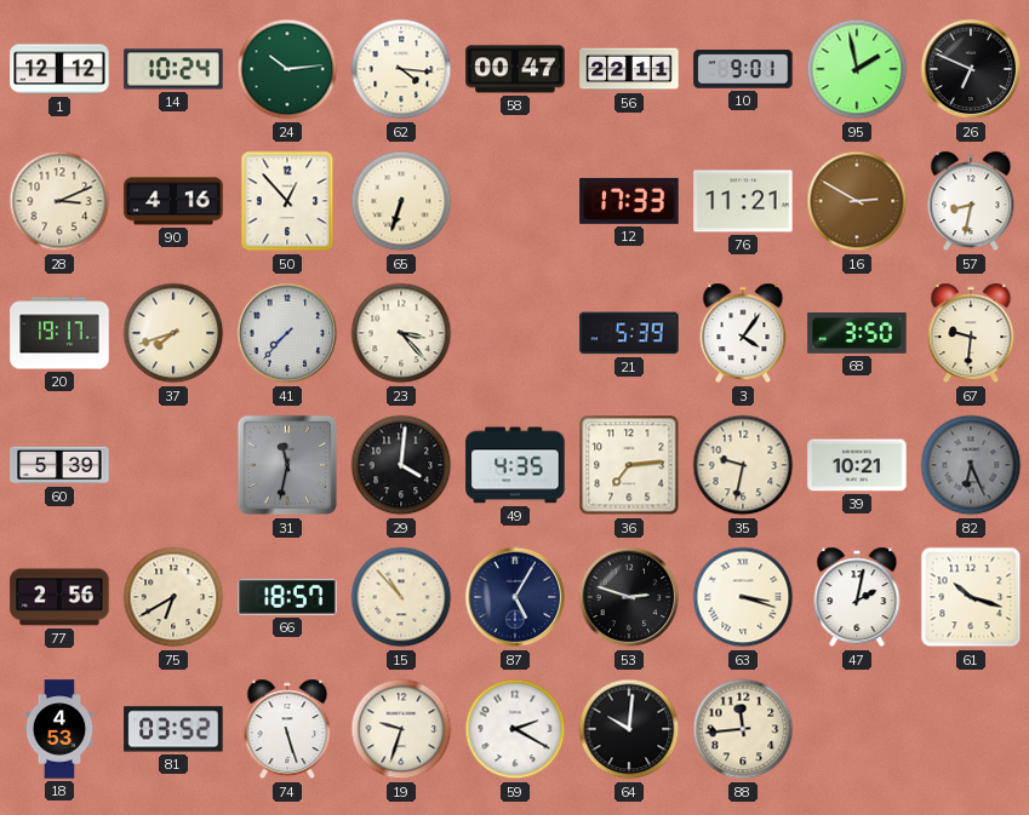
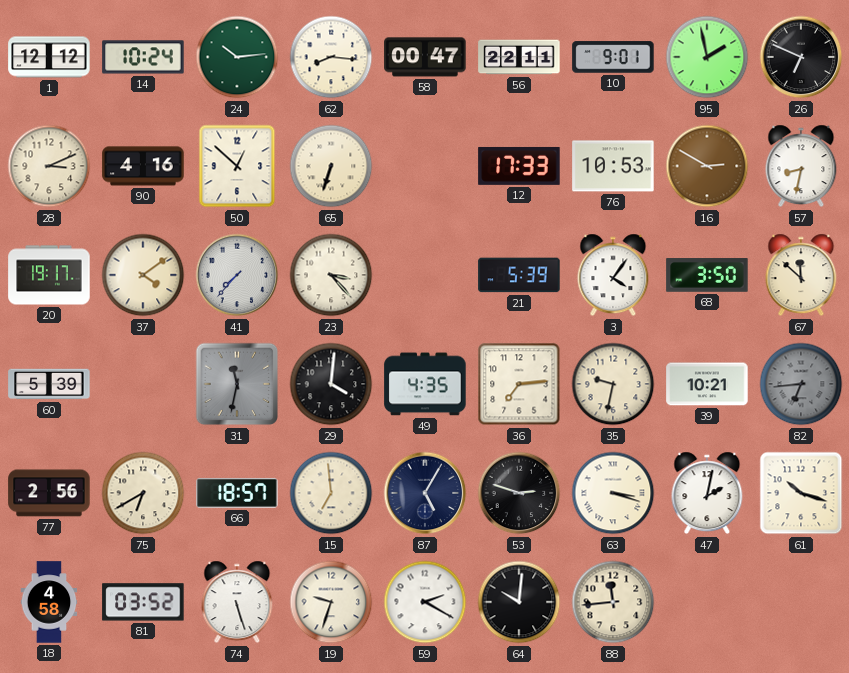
62: 4:16 -> 8:16 (331, 57)
50: 12:53 -> 12:52 (237, 166)
76: 11:21 -> 10:53 (613, 166)
37: 7:42 -> 4:09 (143, 275)
67: 9:31 -> 11:52 (801, 275)
82: 6:26 -> 6:44 (801, 384)
15: 10:53 -> 6:59 (331, 493)
18: 4:53 -> 4:58 (49, 602)
